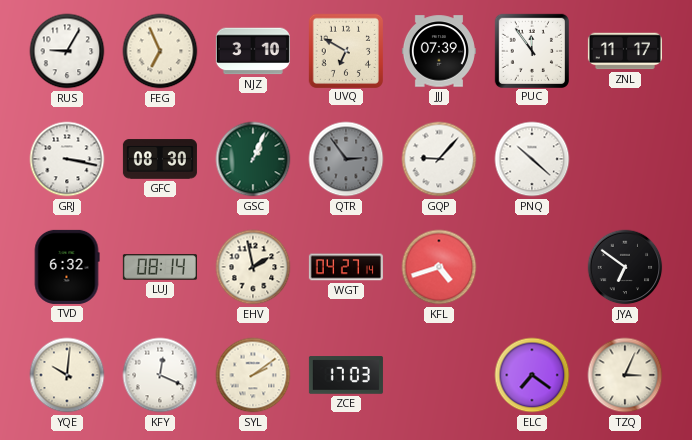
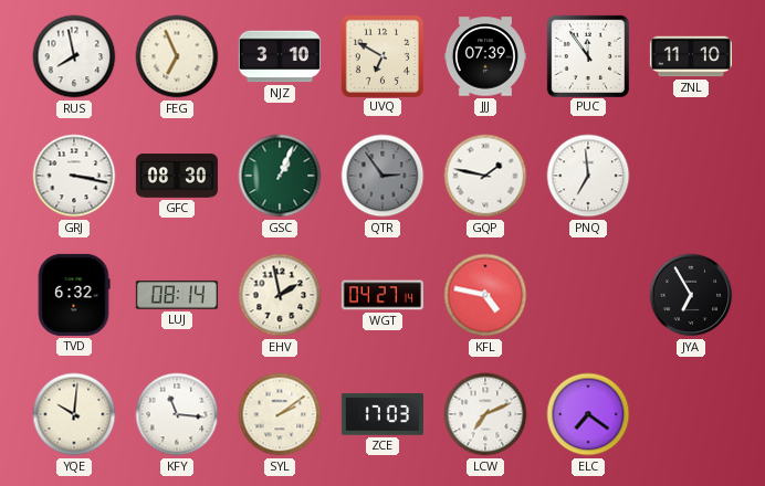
RUS: 9:05 -> 7:58 (74, 56)
ZNL: 11:17 -> 11:10 (691, 56)
GQP: 9:07 -> 1:47 (485, 176)
PNQ: 10:22 -> 6:59 (588, 176)
KFL: 4:42 -> 4:47 (485, 295)
JYA: 6:51 -> 6:55 (691, 295)
KFY: 12:19 -> 11:16 (177, 414)
LCW: none -> 7:11 (485, 414)
TZQ: 3:04 -> none (625, 375)
